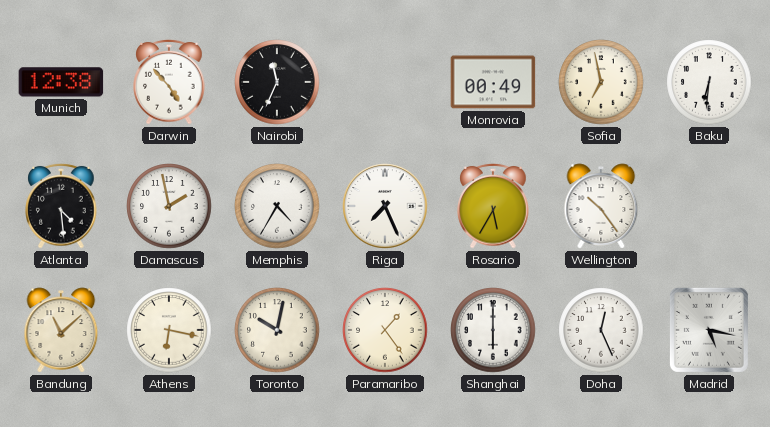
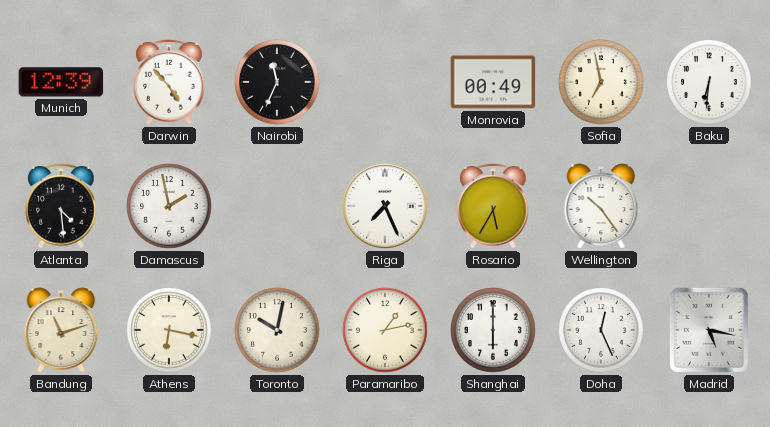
Munich: 12:38 -> 12:39 (61, 82)
Memphis: 4:35 -> none (277, 206)
Bandung: 11:08 -> 11:12 (61, 330)
Paramaribo: 1:24 -> 1:13 (385, 330)
